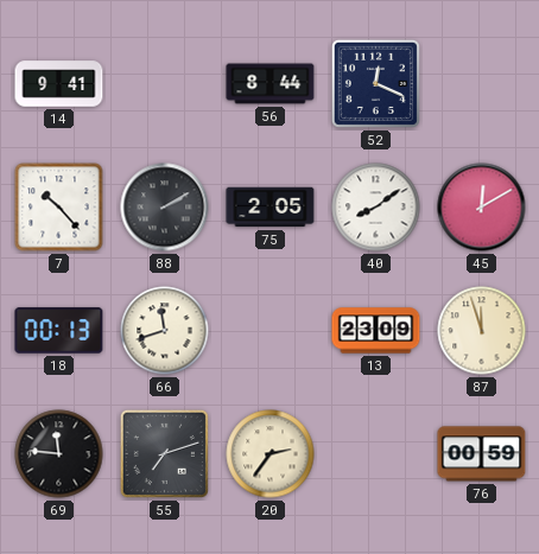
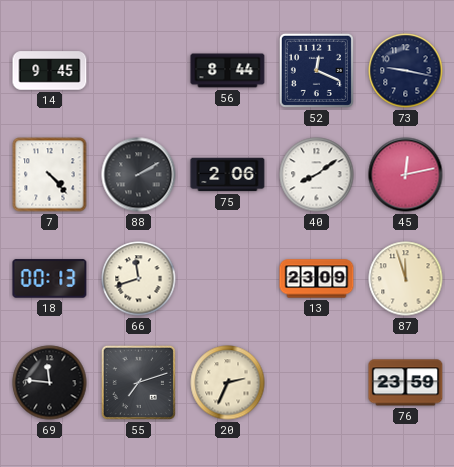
14: 9:41 -> 9:45 (50, 71)
73: none -> 9:17 (406, 71)
7: 10:23 -> 4:23 (50, 175)
75: 2:05 -> 2:06 (228, 175)
45: 12:10 -> 12:13 (406, 175)
20: 2:36 -> 2:34 (228, 383)
76: 00:59 -> 23:59 (406, 383)
